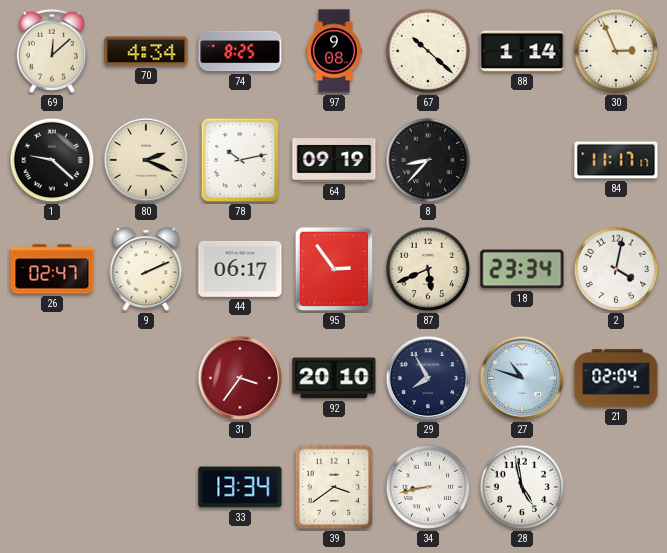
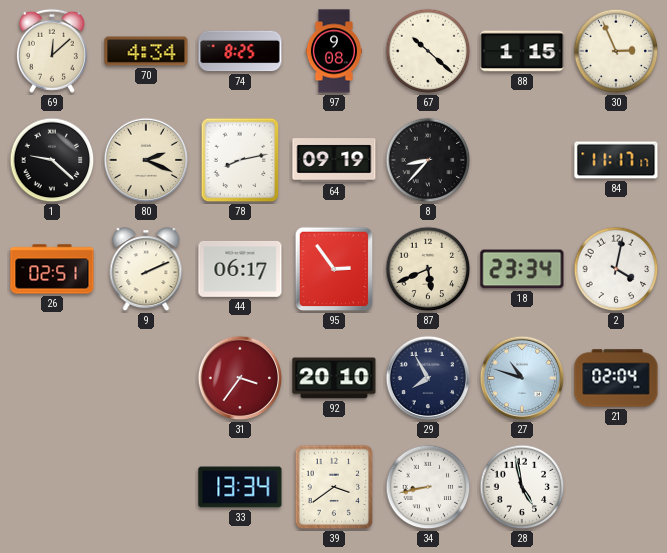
88: 1:14 -> 1:15 (522, 51)
78: 10:13 -> 8:13 (240, 160)
26: 02:47 -> 02:51 (52, 269)
